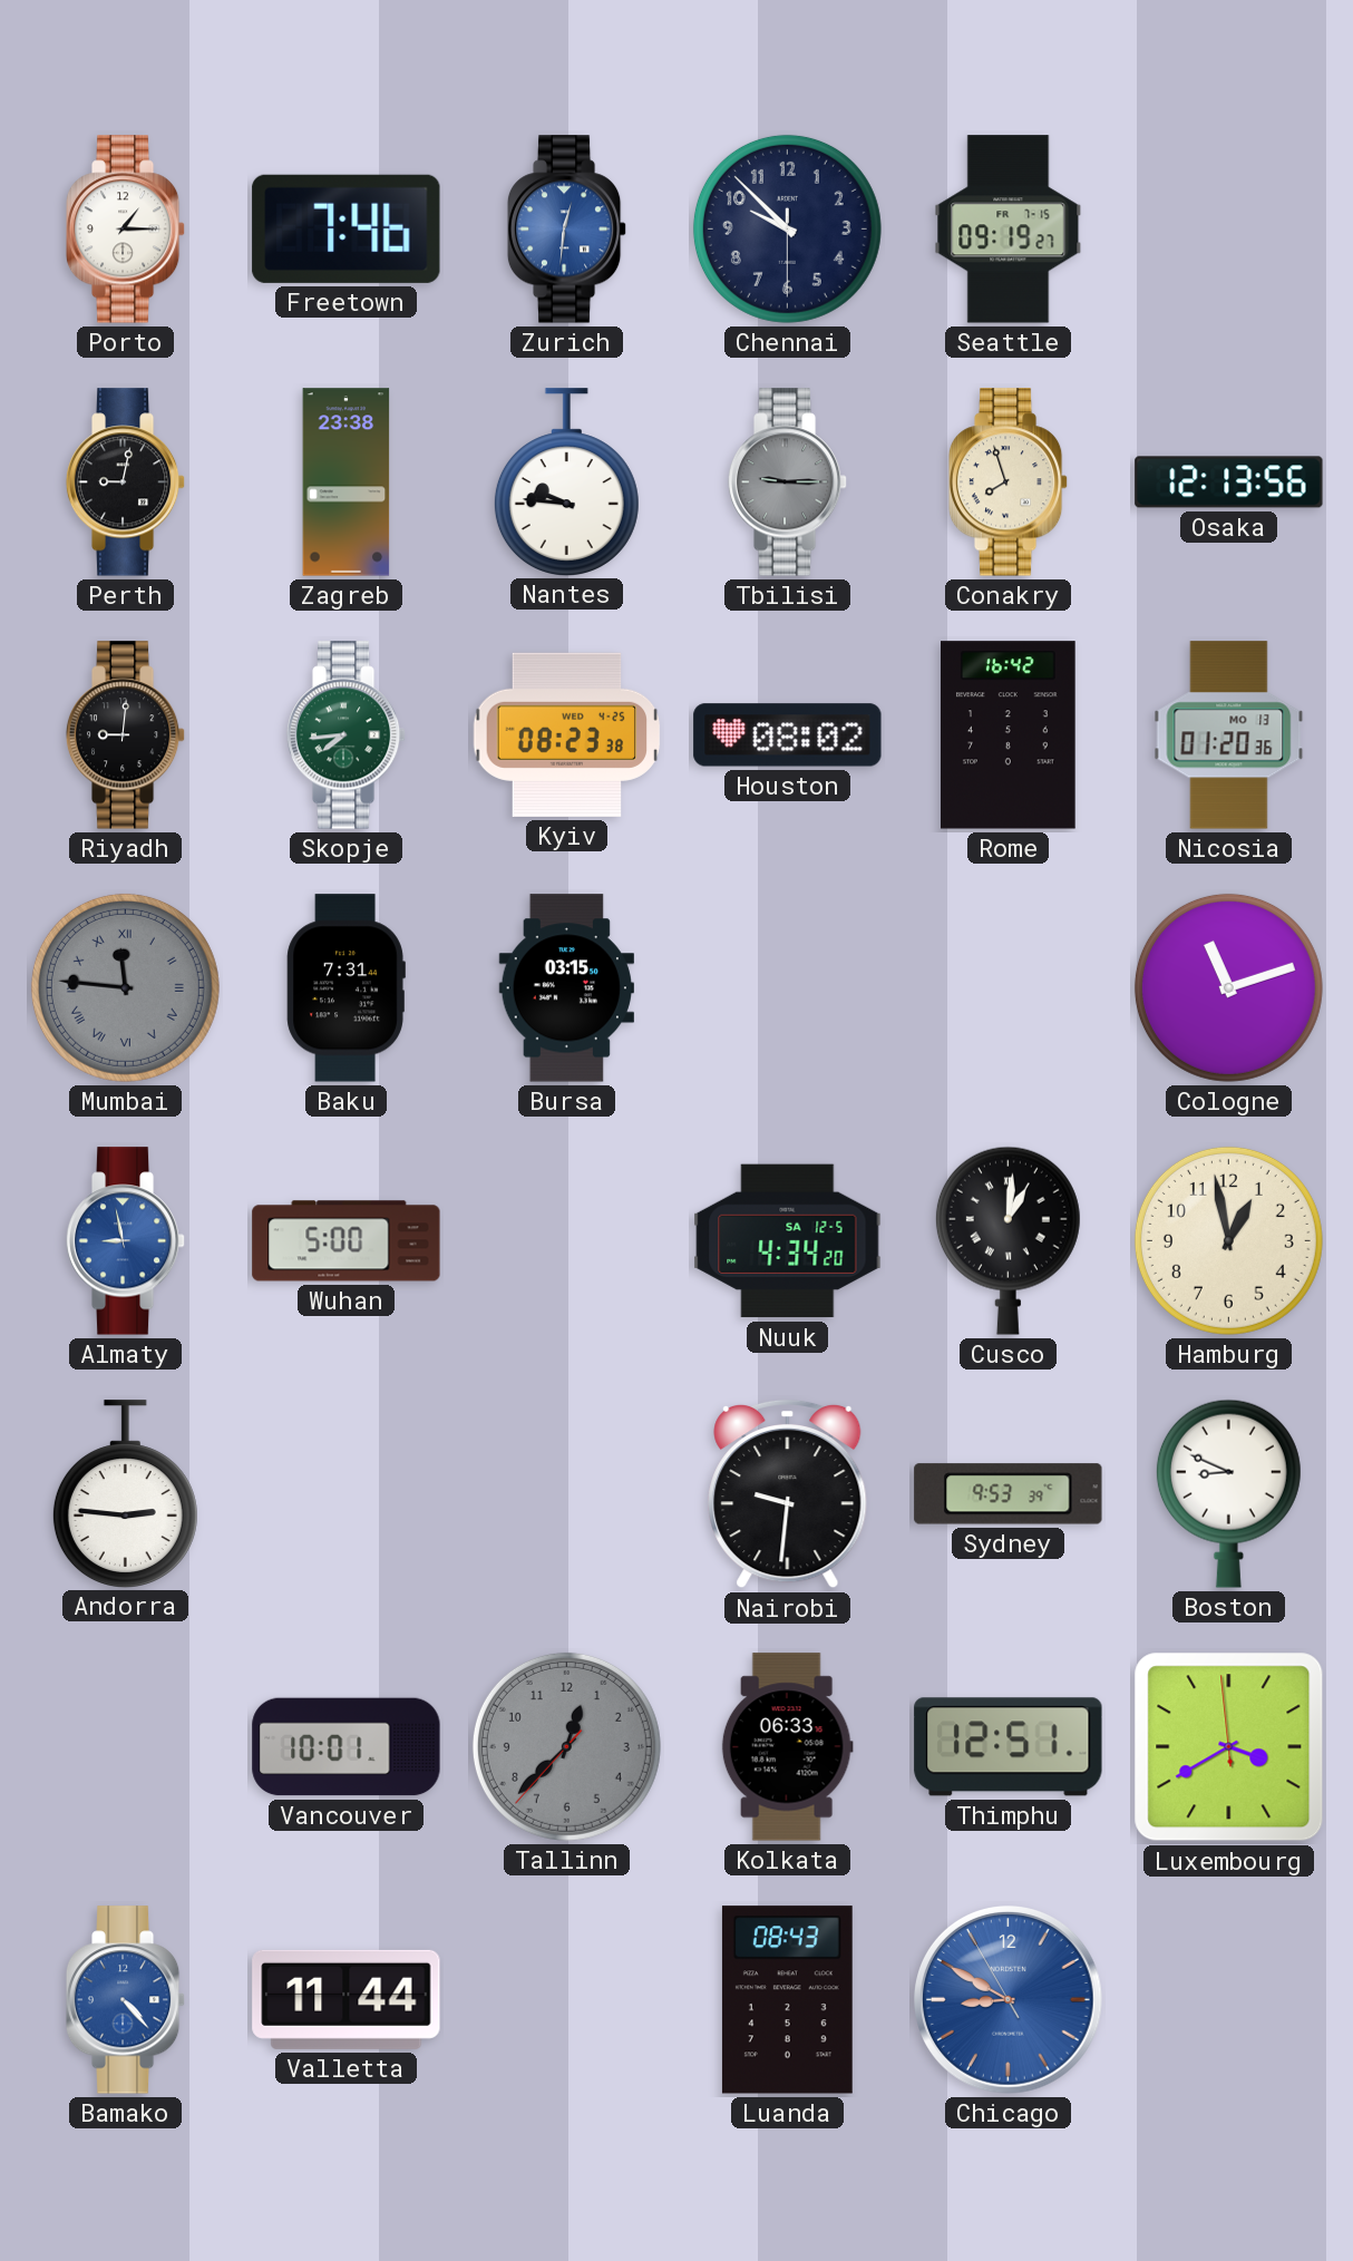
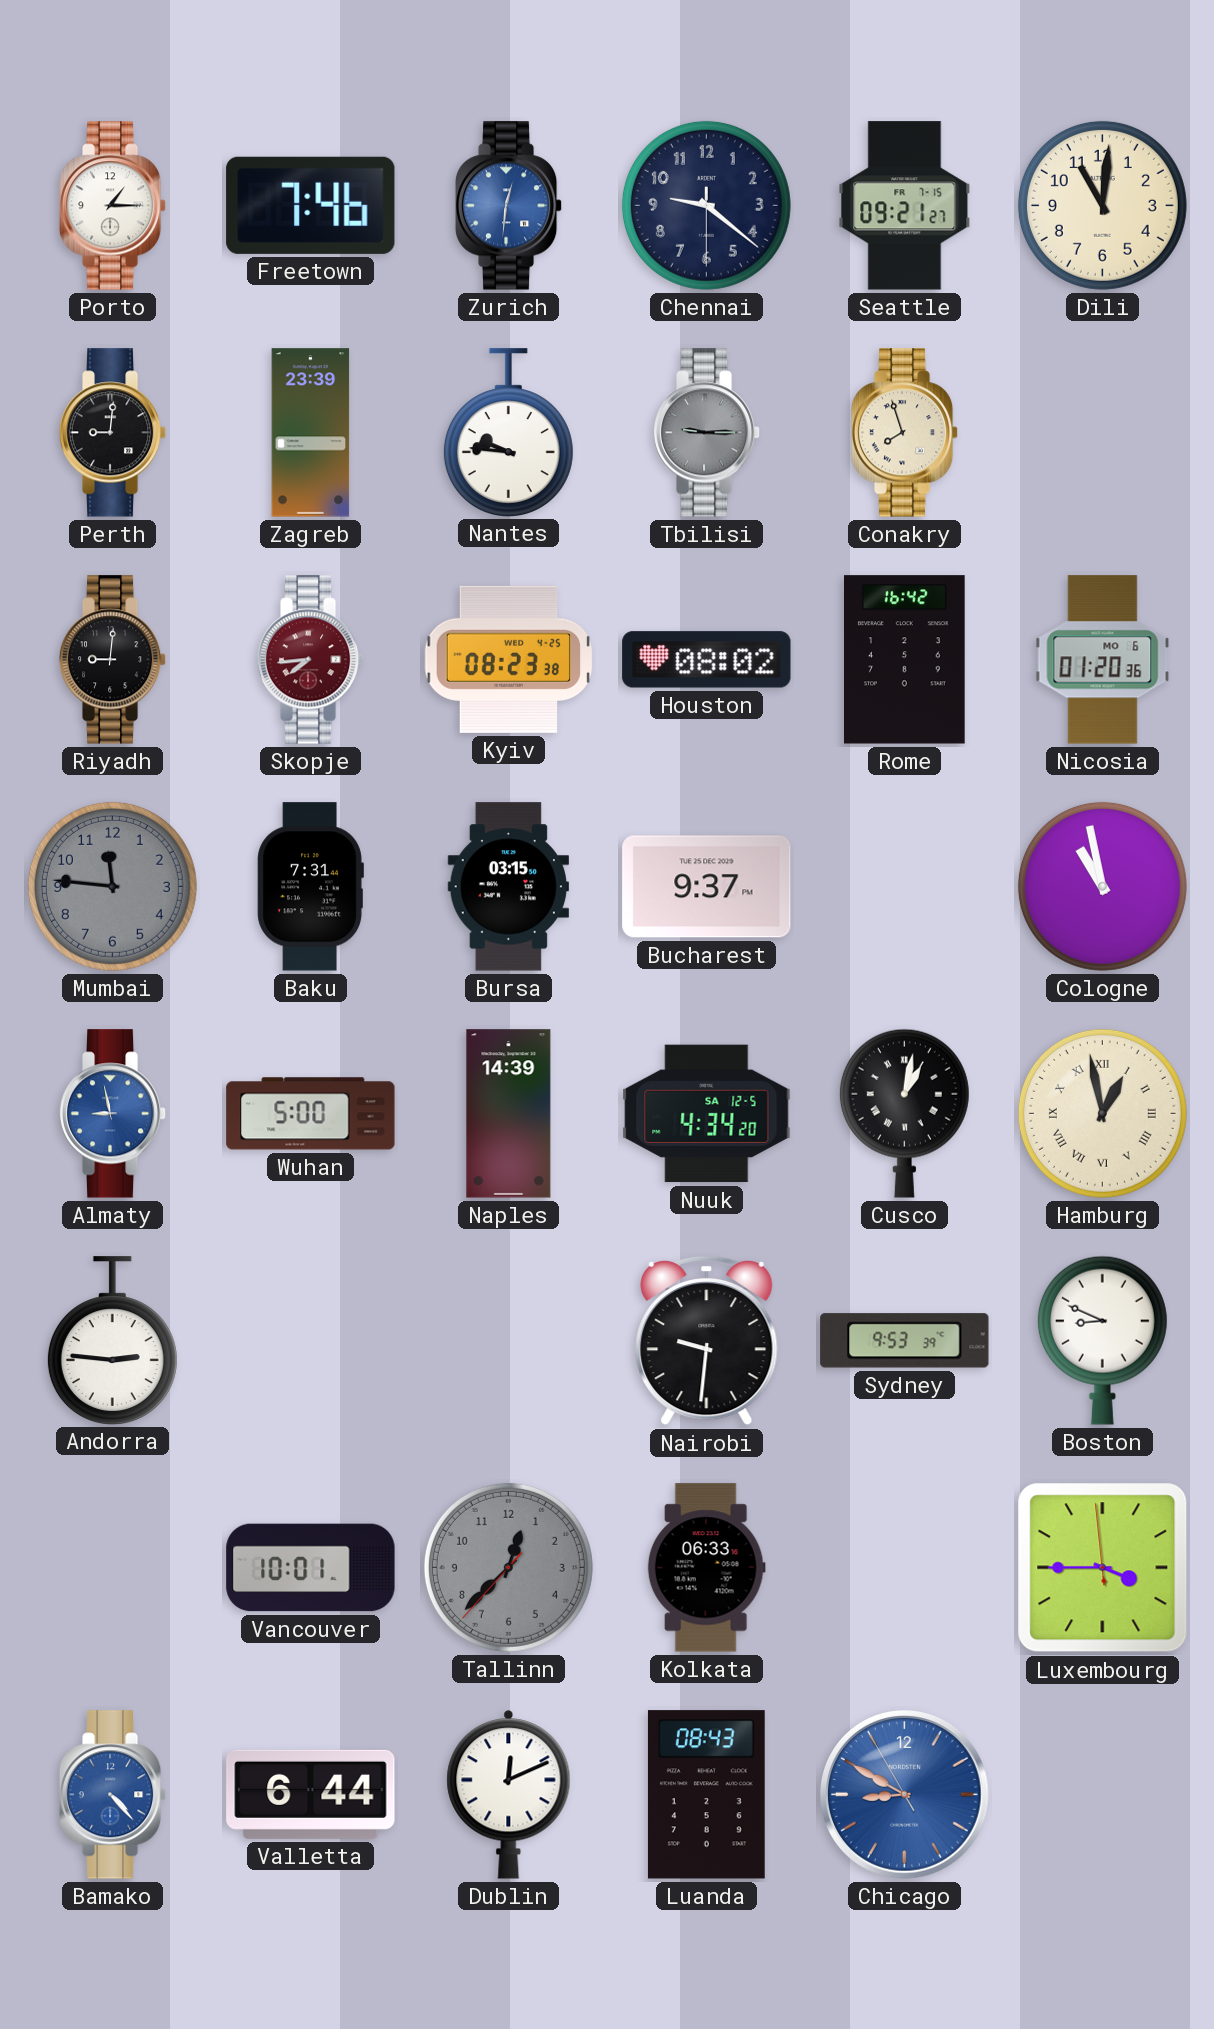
Chennai: 9:52 -> 9:21 (706, 205)
Seattle: 09:19 -> 09:21 (905, 206)
Dili: none -> 11:01 (1102, 205)
Perth: 9:02 -> 9:01 (113, 433)
Zagreb: 23:38 -> 23:39 (311, 433)
Osaka: 12:13 -> none (1229, 483)
Skopje dial: green -> burgundy (311, 660)
Nicosia date: MO 13 -> MO 6 (1103, 660)
Mumbai numerals: Roman -> Arabic (112, 886)
Bucharest: none -> 9:37 (707, 887)
Cologne: 11:12 -> 10:58 (1102, 886)
Naples: none -> 14:39 (509, 1114)
Cusco: 1:01 -> 1:02 (904, 1113)
Hamburg numerals: Arabic -> Roman (1102, 1113)
Thimphu: 12:51 -> none (1009, 1747)
Luxembourg: 3:39 -> 3:44 (1103, 1568)
Valletta: 11:44 -> 6:44 (311, 1794)
Dublin: none -> 12:11 (509, 1794)
